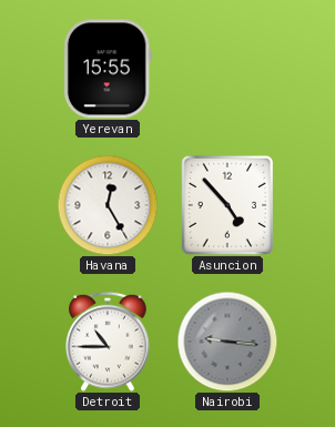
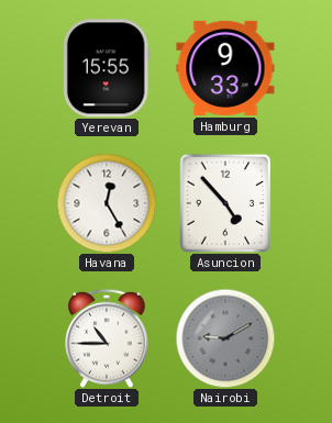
Hamburg: none -> 9:33 (225, 68)
Nairobi: 9:16 -> 9:10 (225, 338)
